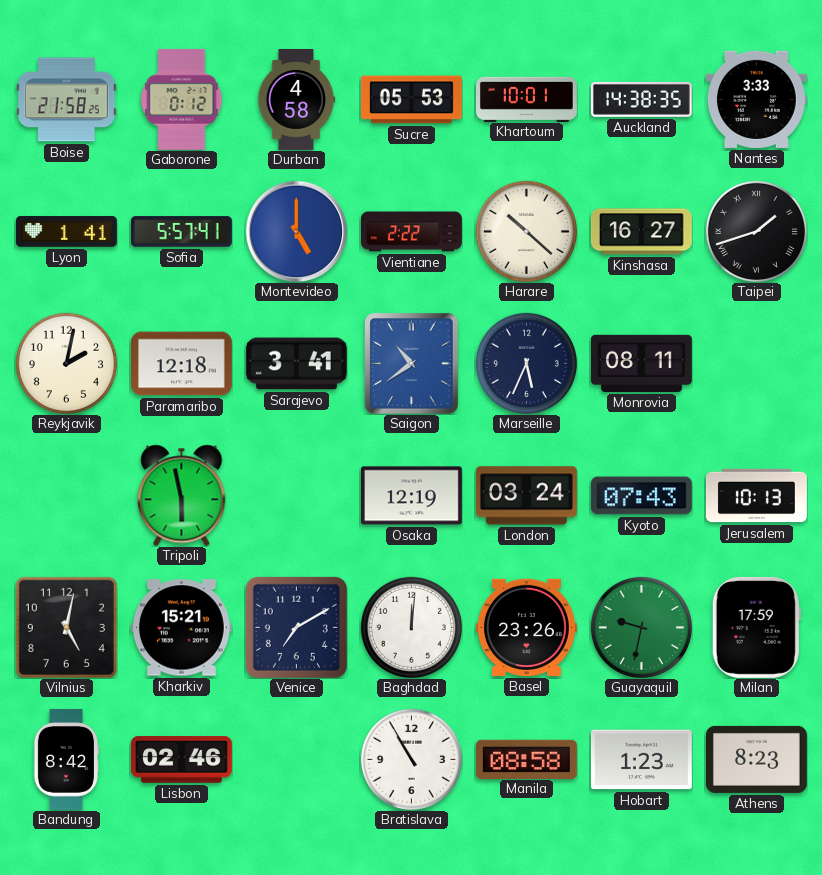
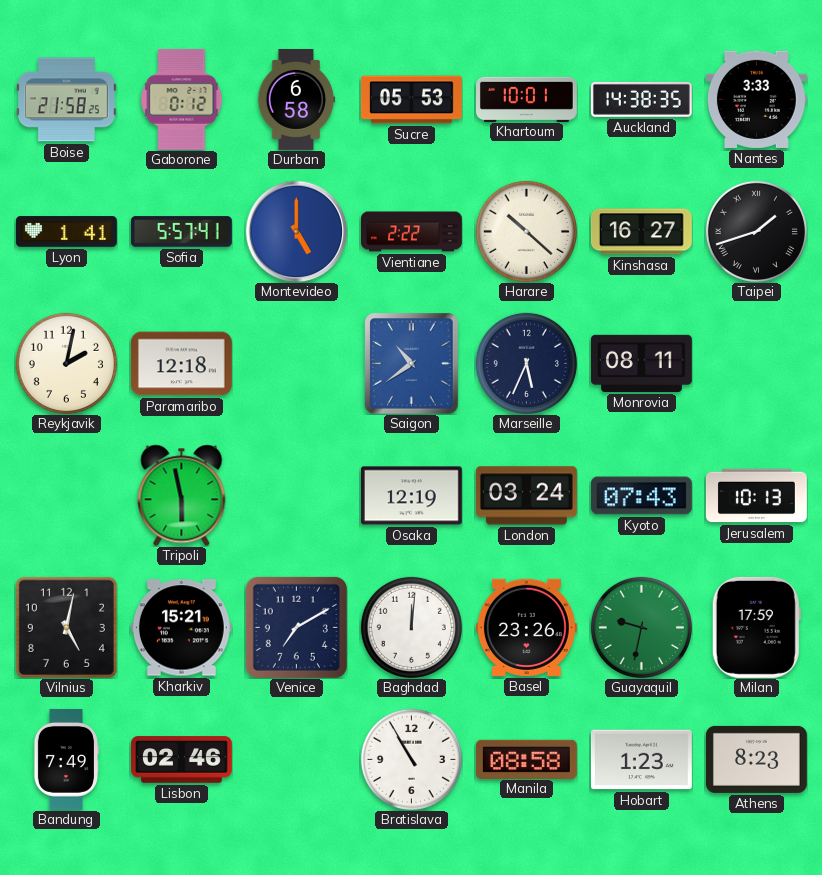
Durban: 4:58 -> 6:58 (296, 99)
Sarajevo: 3:41 -> none (296, 364)
Bandung: 8:42 -> 7:49 (65, 759)
